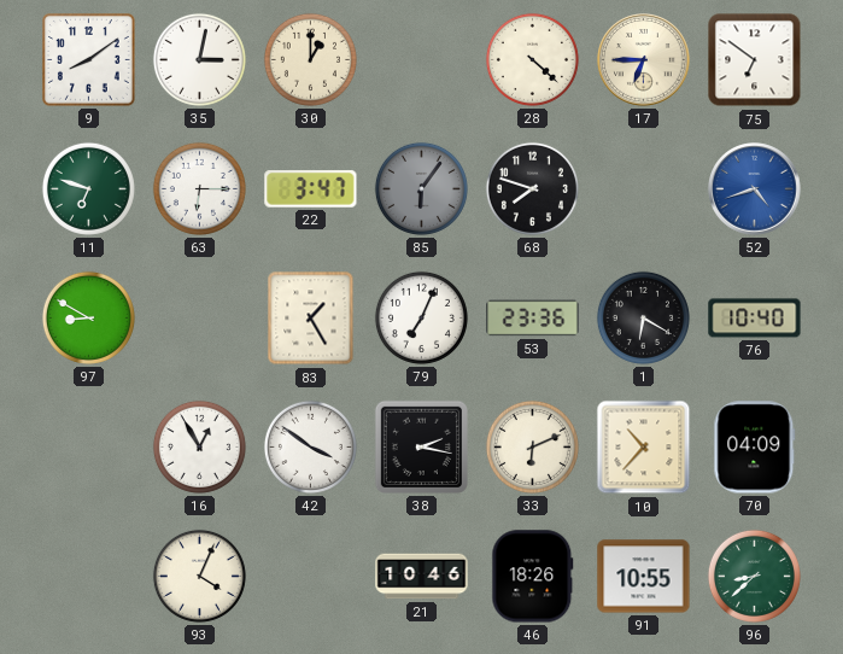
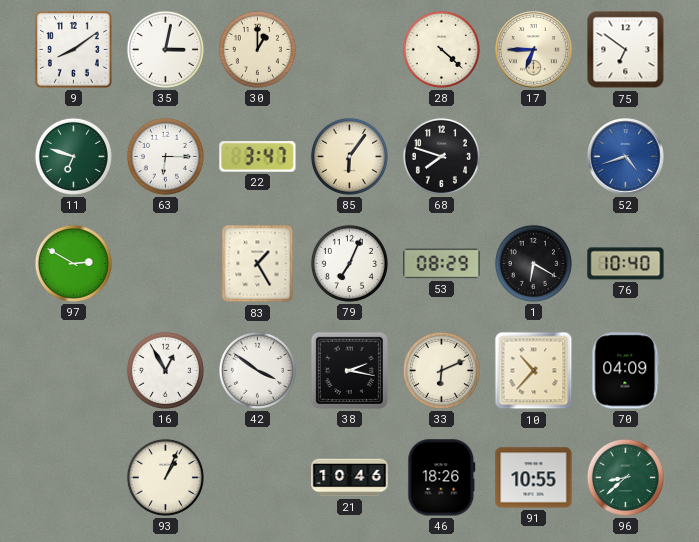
85 dial: grey -> cream (349, 156)
97: 8:50 -> 2:50 (73, 263)
53: 23:36 -> 08:29 (442, 264)
93: 4:04 -> 1:04 (165, 477)
